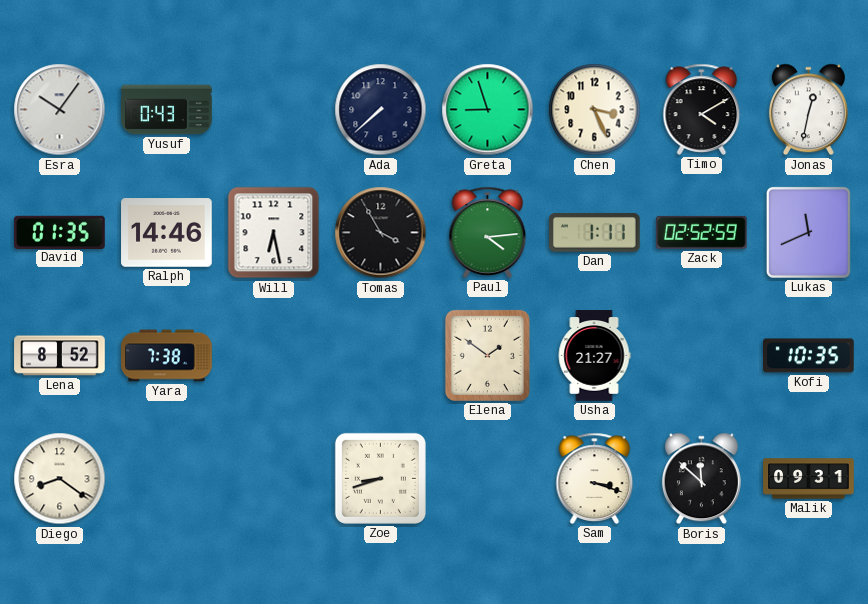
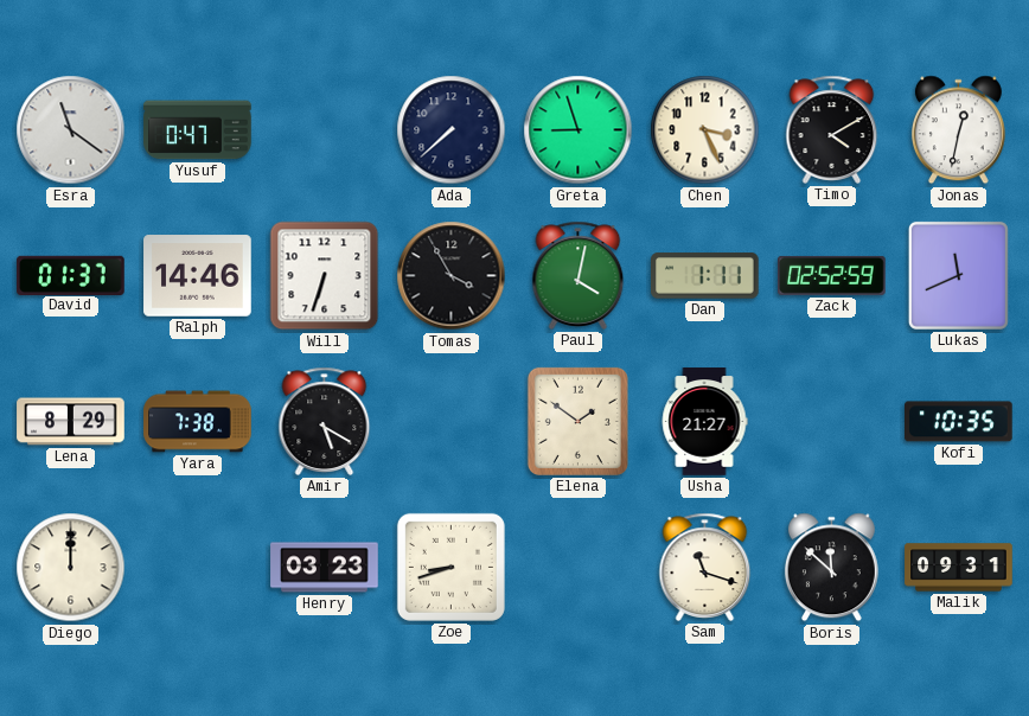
Esra: 10:06 -> 11:21 (71, 130)
Yusuf: 0:43 -> 0:47 (198, 130)
David: 01:35 -> 01:37 (71, 275)
Will: 6:28 -> 6:33 (325, 276)
Paul: 4:14 -> 4:02 (579, 275)
Lena: 8:52 -> 8:29 (71, 422)
Amir: none -> 5:20 (325, 421)
Diego: 8:21 -> 12:00 (71, 568)
Henry: none -> 03:23 (325, 568)
Sam: 3:18 -> 11:18 (705, 567)
